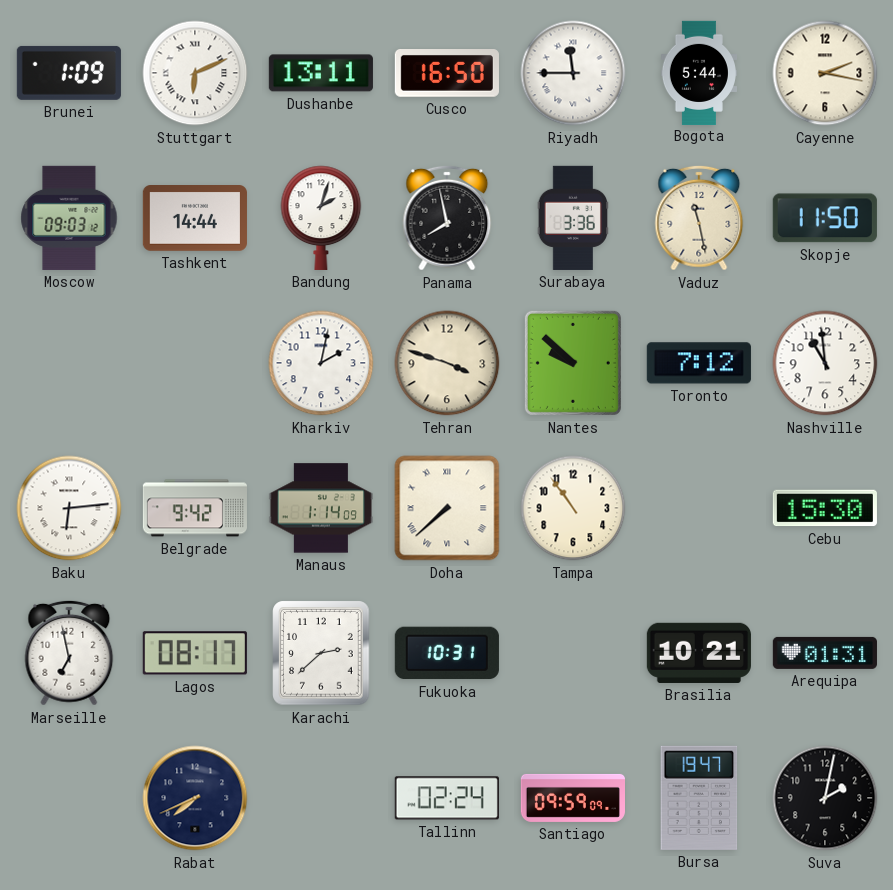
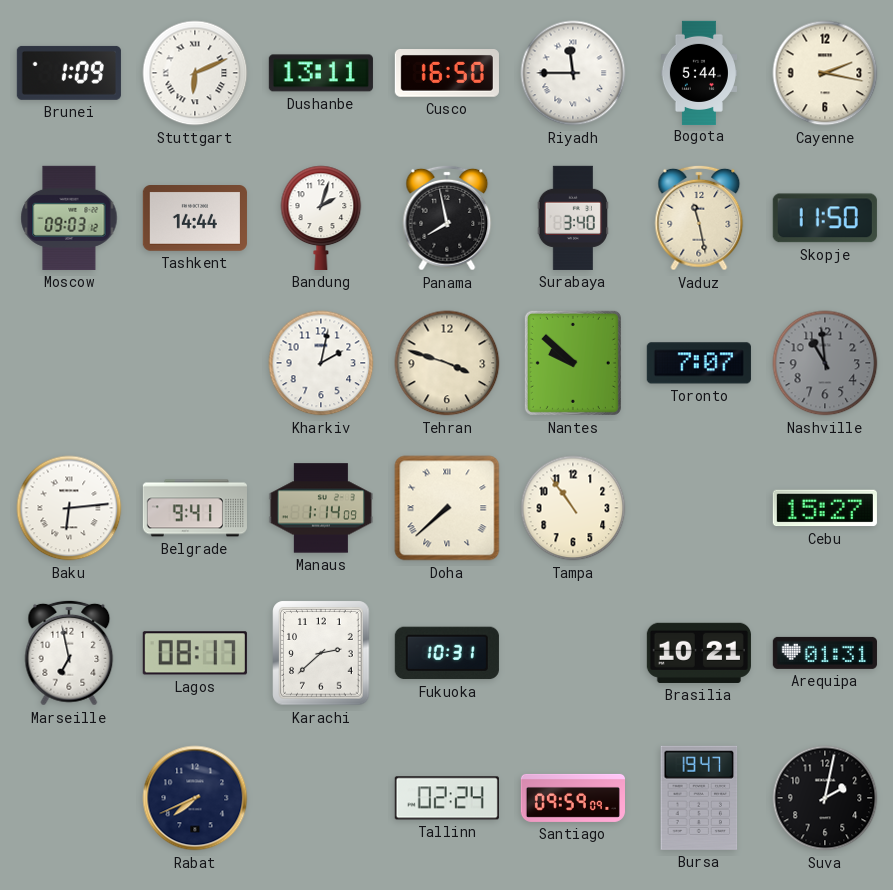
Surabaya: 3:36 -> 3:40 (572, 218)
Toronto: 7:12 -> 7:07 (699, 363)
Nashville dial: white -> grey (825, 363)
Belgrade: 9:42 -> 9:41 (195, 508)
Cebu: 15:30 -> 15:27 (825, 508)
